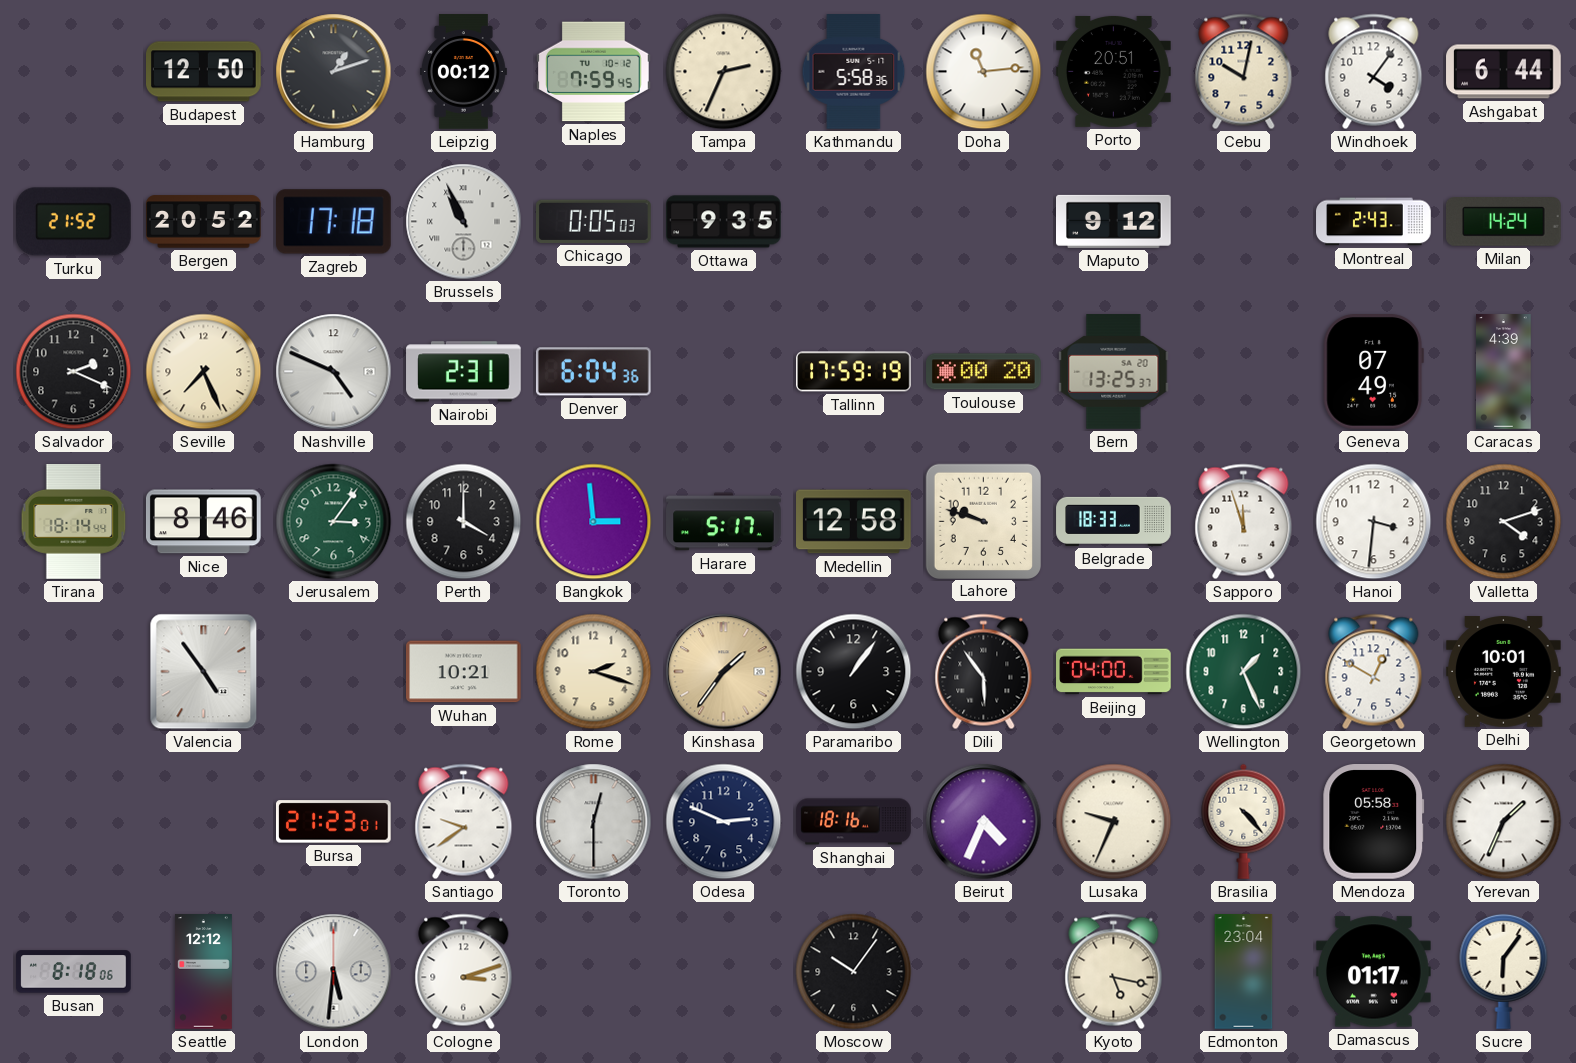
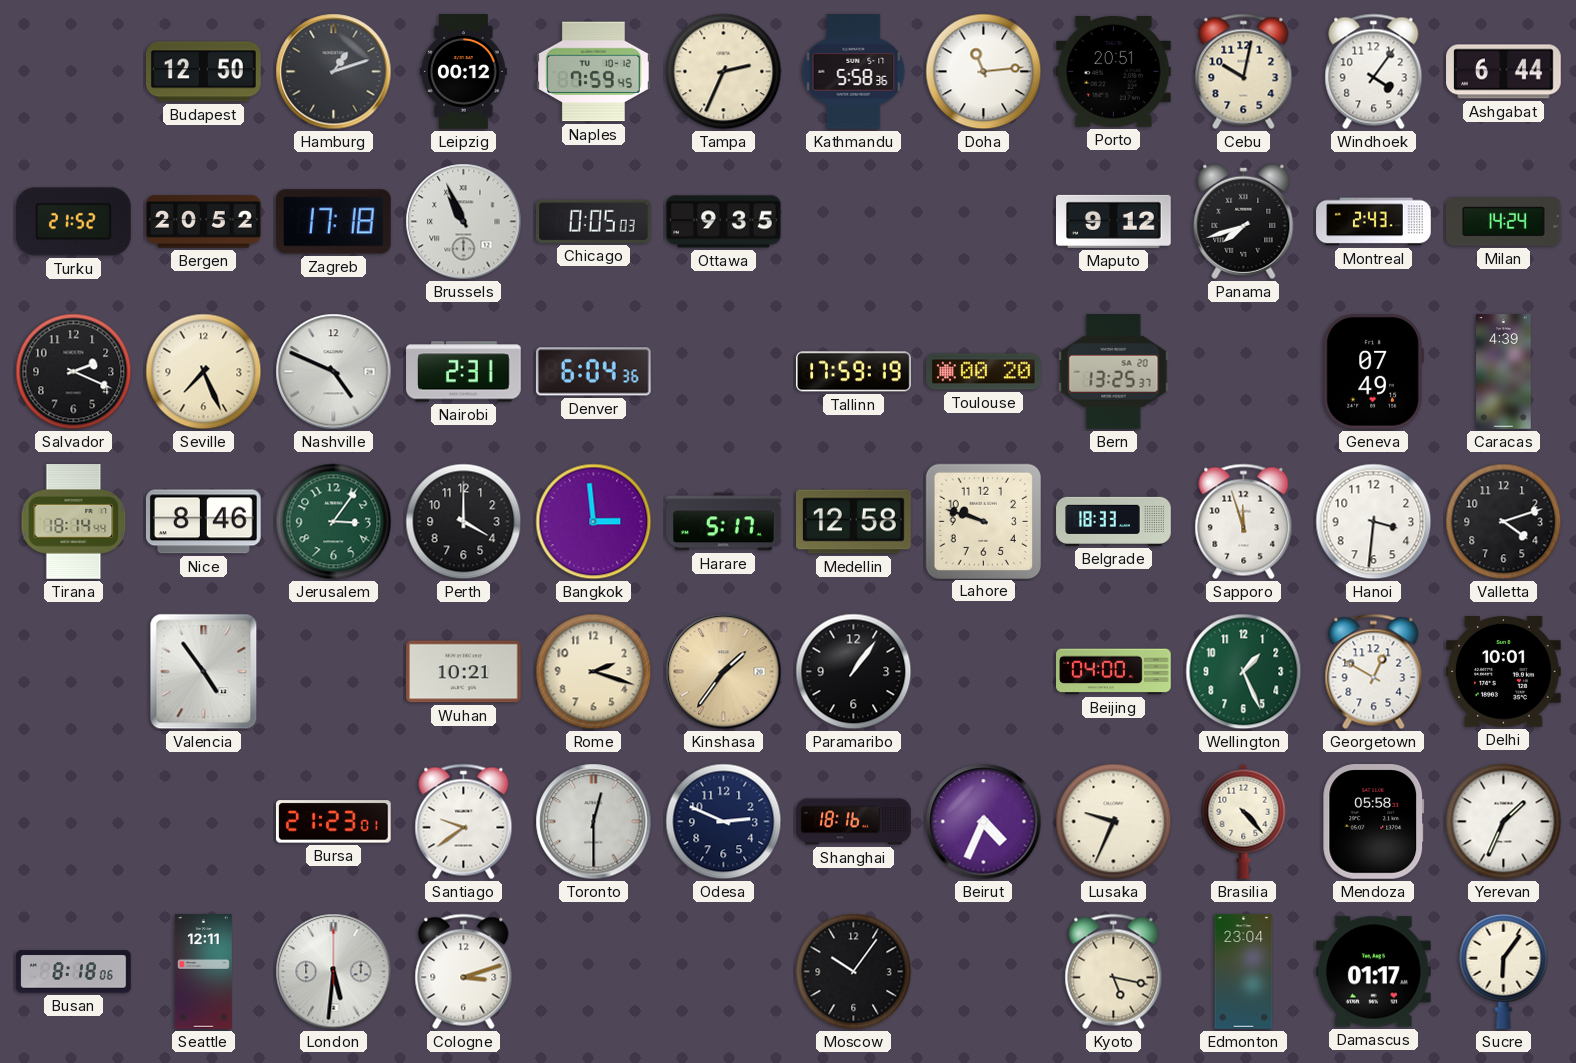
Panama: none -> 7:42 (1244, 221)
Dili: 5:54 -> none (984, 672)
Seattle: 12:12 -> 12:11 (203, 972)
